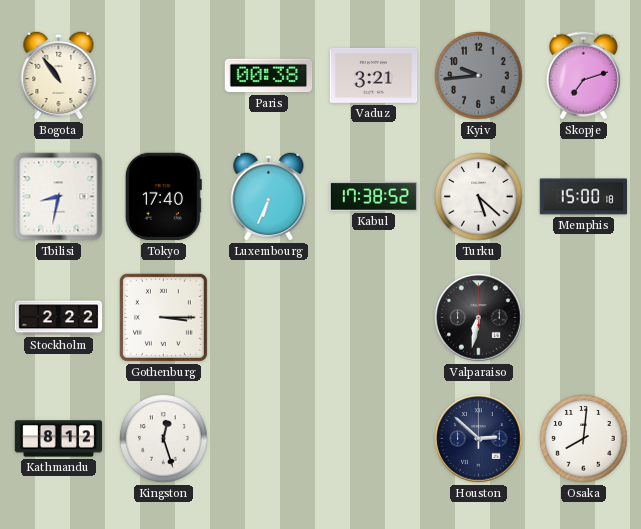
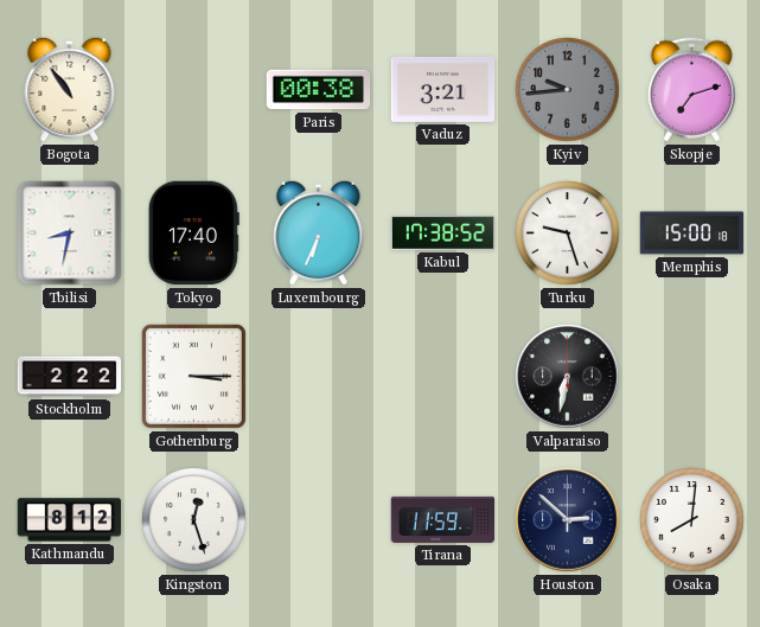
Turku: 5:22 -> 9:27 (568, 233)
Tirana: none -> 11:59 (443, 519)
